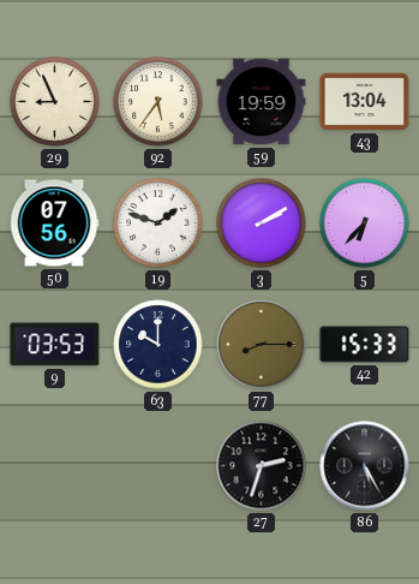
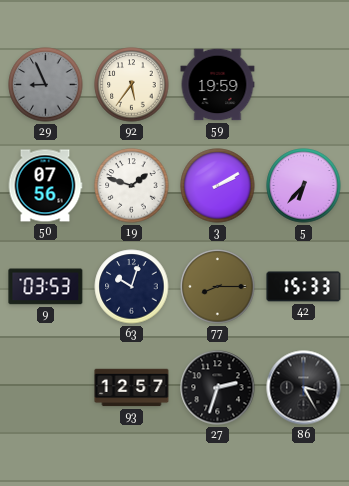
29 dial: cream -> grey (46, 85)
43: 13:04 -> none (365, 102)
63: 10:00 -> 10:03 (132, 287)
93: none -> 12:57 (132, 388)
86: 5:25 -> 3:25 (304, 388)
